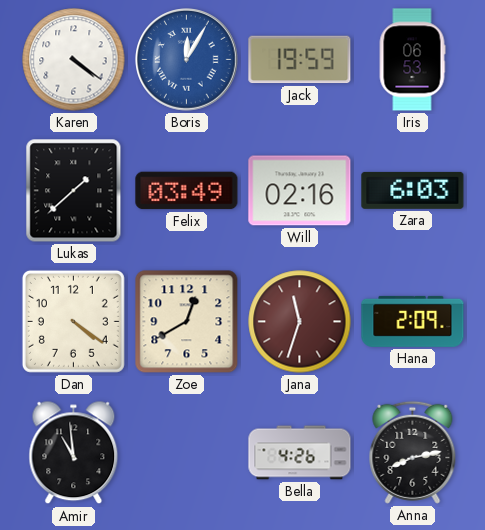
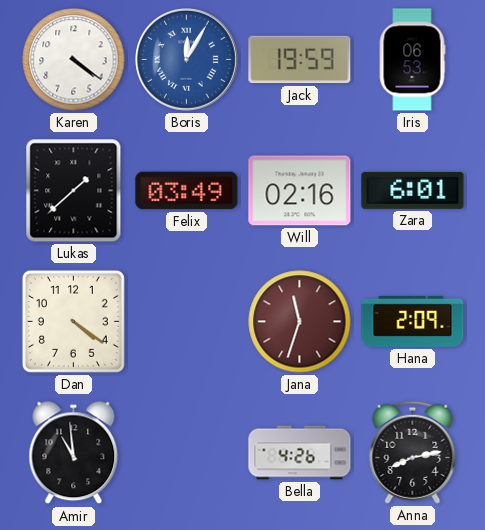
Zara: 6:03 -> 6:01 (413, 190)
Zoe: 12:40 -> none (187, 322)
